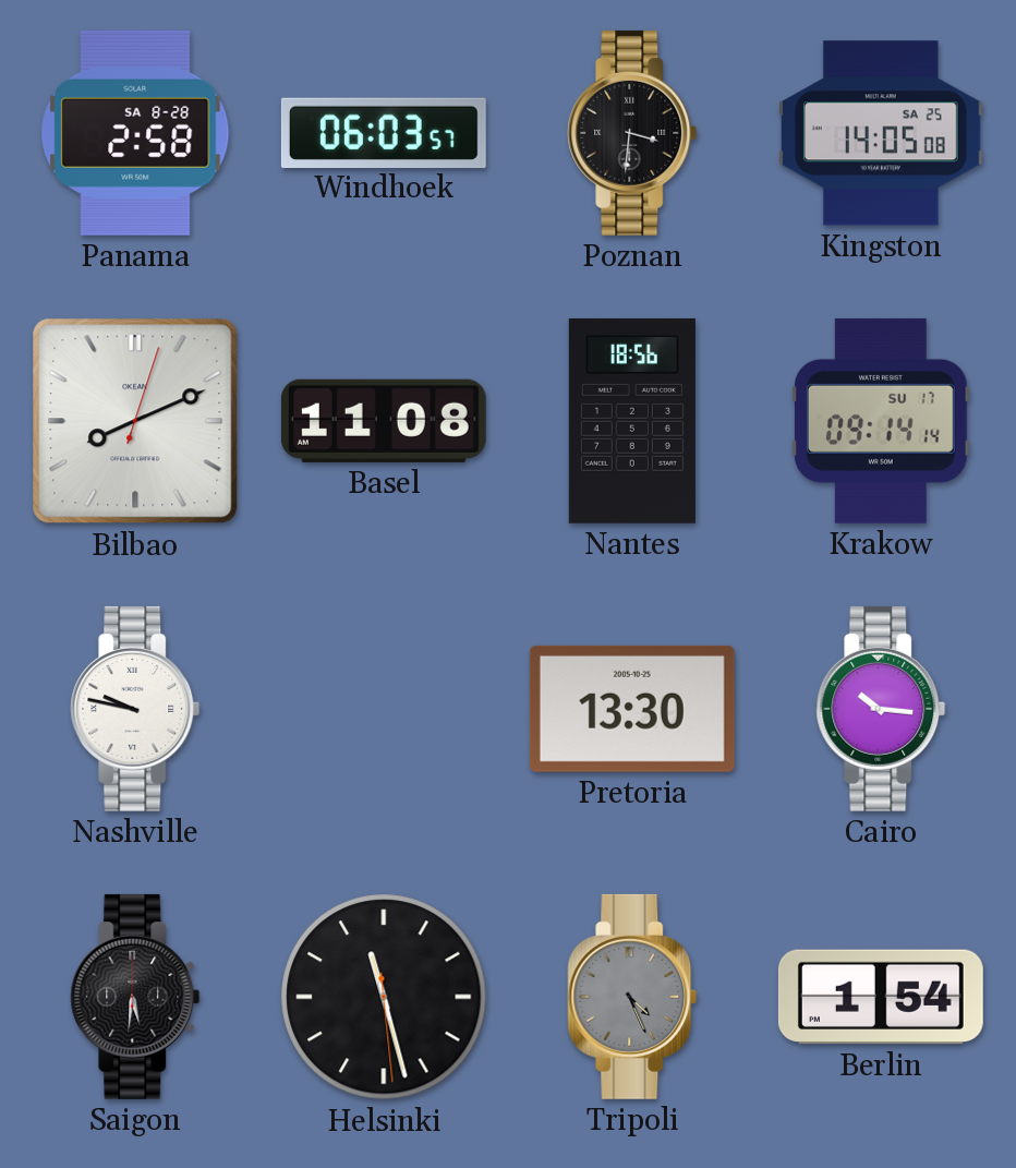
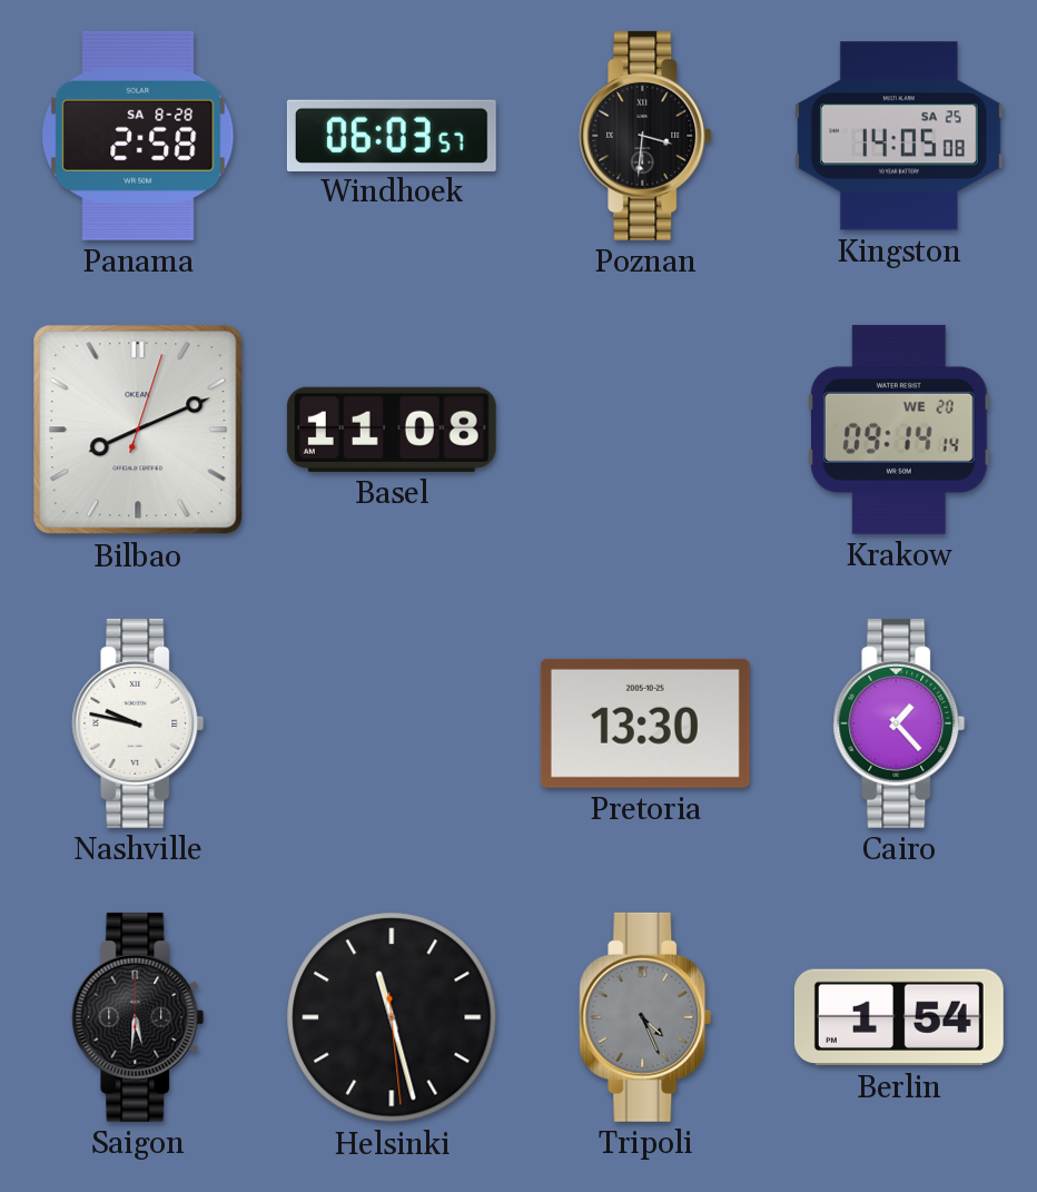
Nantes: 18:56 -> none (632, 421)
Krakow date: SU 17 -> WE 20 (899, 430)
Cairo: 10:16 -> 1:23 (899, 723)
